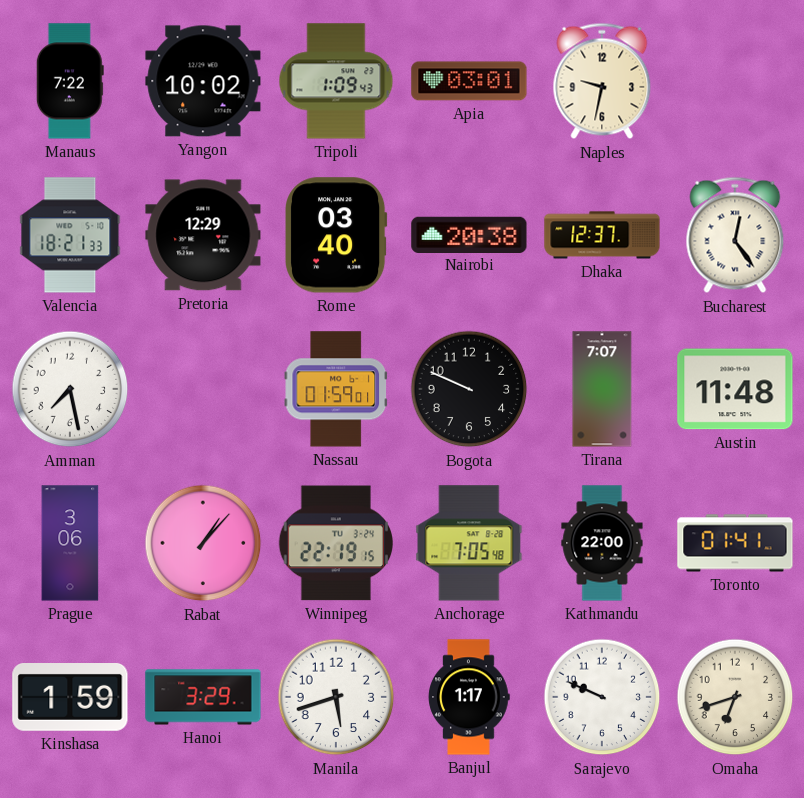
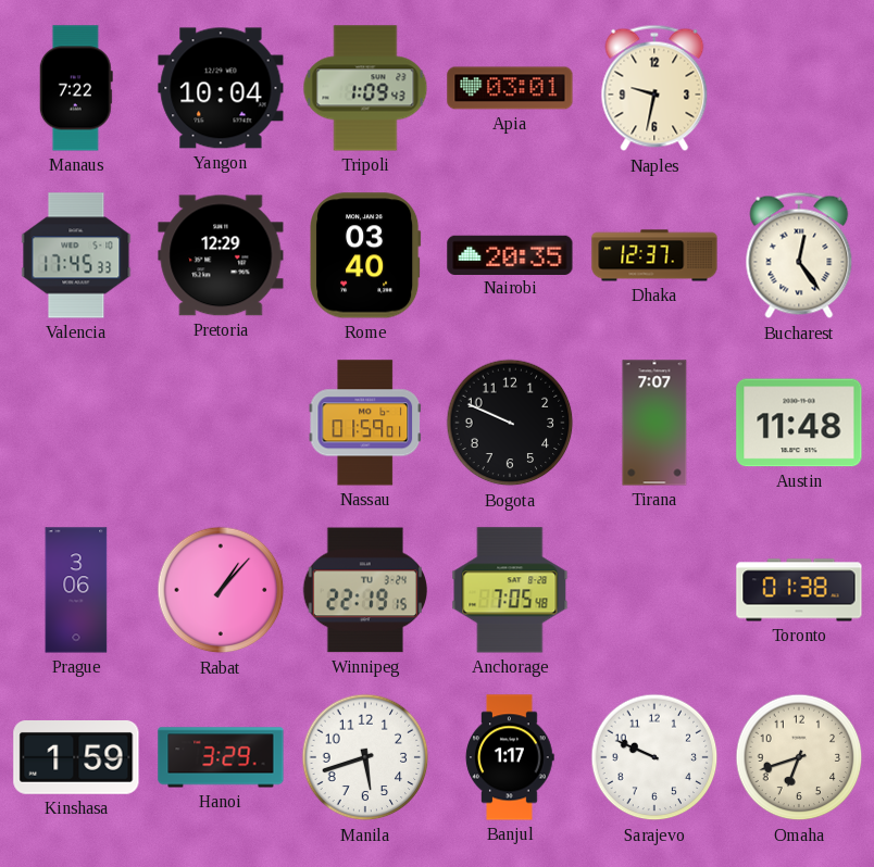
Yangon: 10:02 -> 10:04 (221, 88)
Valencia: 18:21 -> 17:45 (76, 255)
Nairobi: 20:38 -> 20:35 (510, 254)
Amman: 7:28 -> none (70, 389)
Kathmandu: 22:00 -> none (602, 543)
Toronto: 01:41 -> 01:38 (799, 590)
